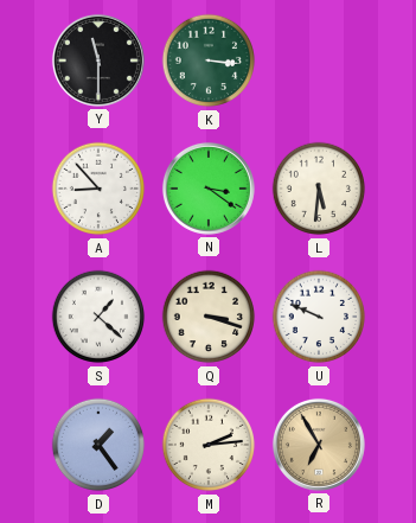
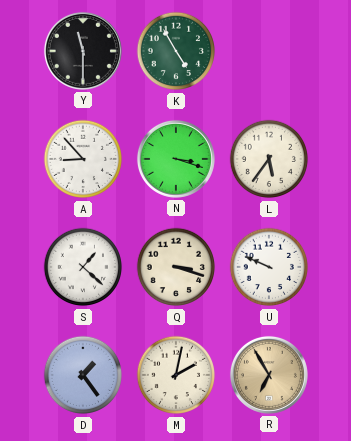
K: 3:16 -> 4:55 (176, 51)
N: 3:21 -> 3:18 (176, 159)
L: 5:31 -> 5:36 (269, 159)
M: 2:14 -> 2:02 (176, 375)
